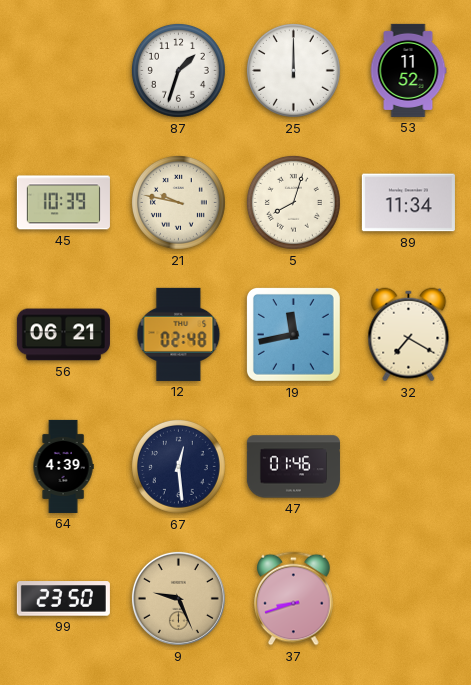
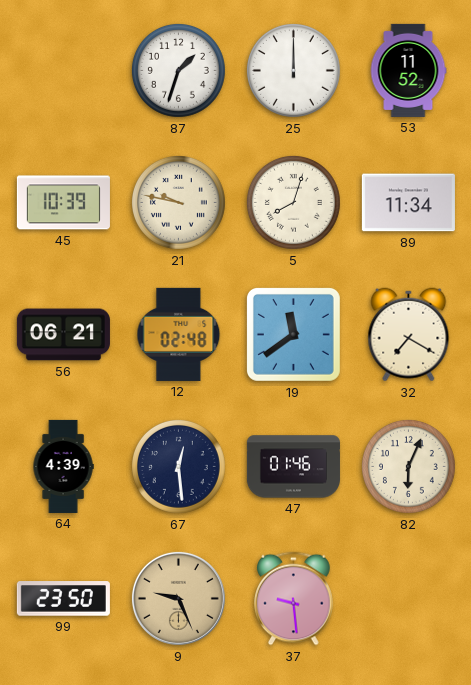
19: 11:43 -> 11:39 (293, 334)
82: none -> 6:04 (408, 466)
37: 8:42 -> 9:29 (294, 599)
